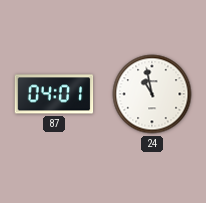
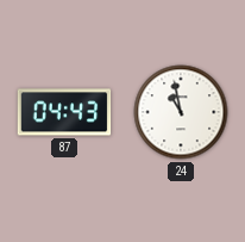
87: 04:01 -> 04:43 (64, 112)
